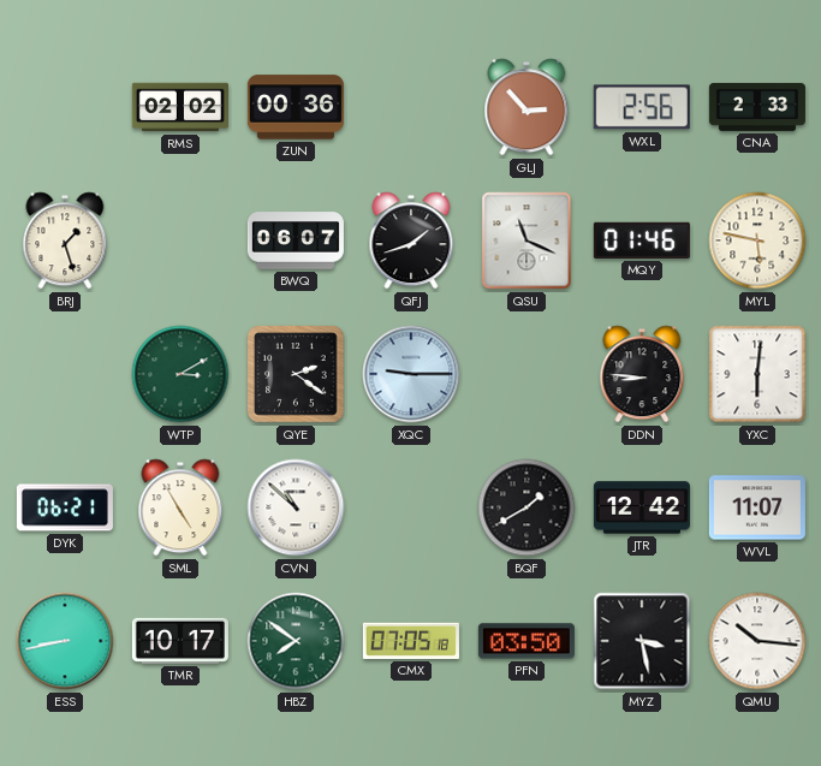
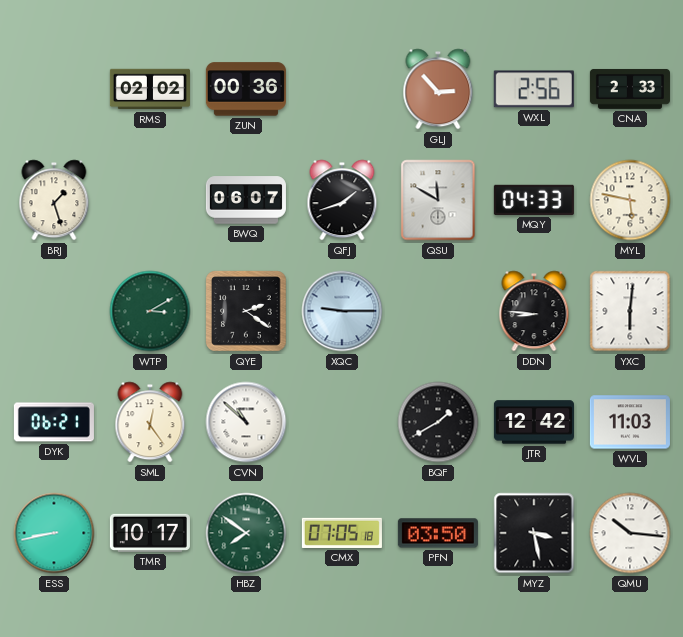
QSU: 11:19 -> 11:50 (438, 200)
MQY: 01:46 -> 04:33 (534, 200)
SML: 4:55 -> 12:24 (150, 422)
WVL: 11:07 -> 11:03 (630, 422)
